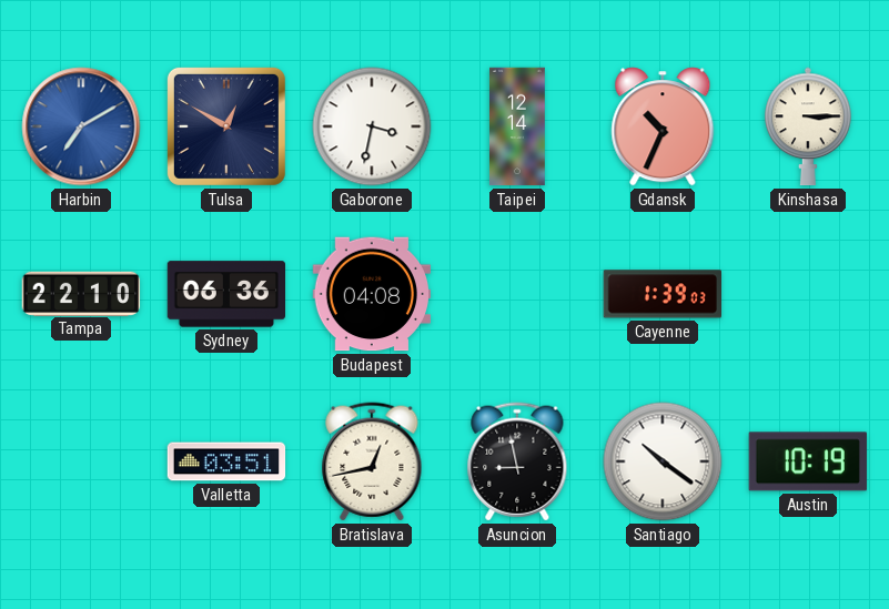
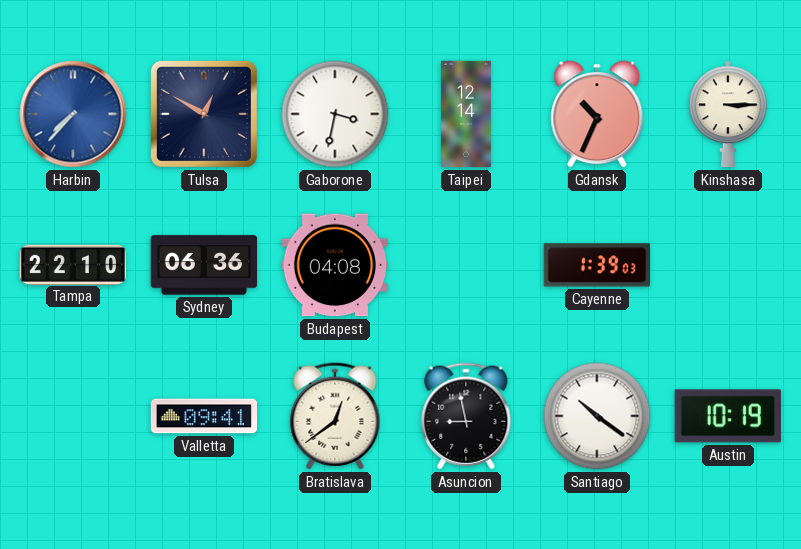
Harbin: 7:10 -> 7:37 (73, 114)
Valletta: 03:51 -> 09:41 (204, 416)
Bratislava: 12:43 -> 12:39 (335, 416)
